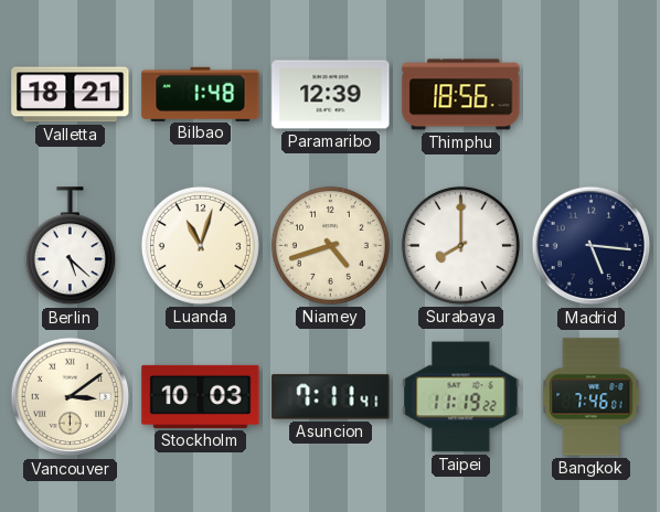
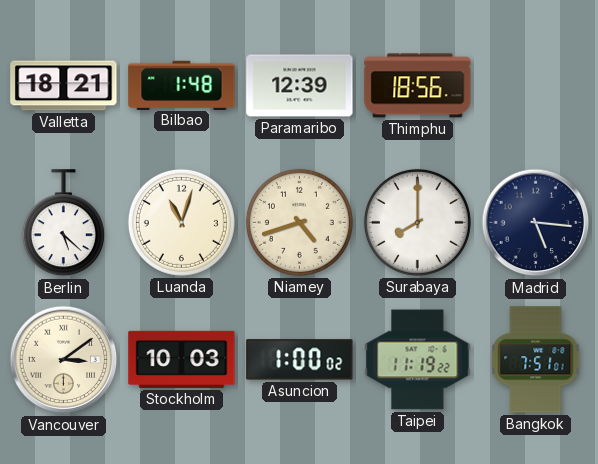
Asuncion: 7:11 -> 1:00 (300, 360)
Bangkok: 7:46 -> 7:51 (536, 360)
